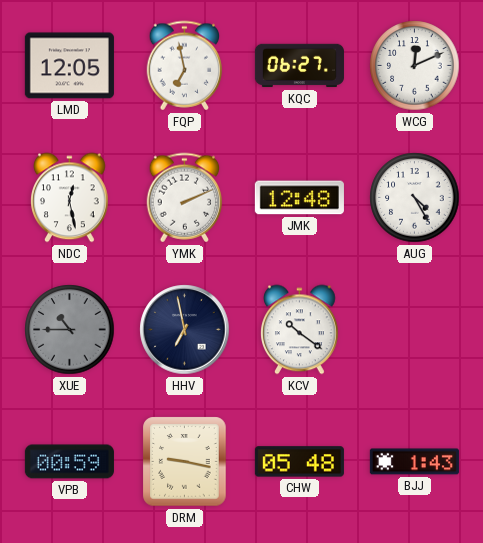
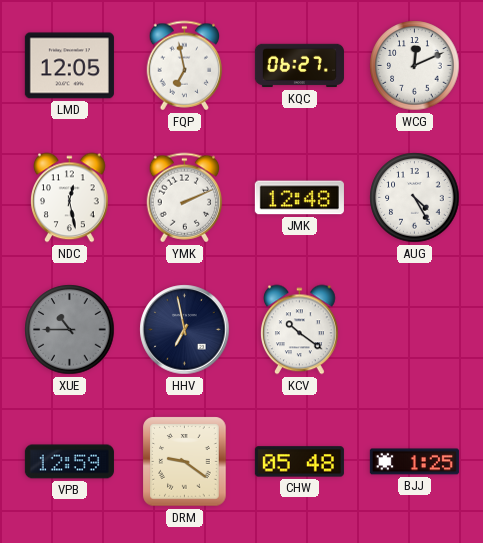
VPB: 00:59 -> 12:59 (69, 462)
DRM: 9:17 -> 9:21 (185, 462)
BJJ: 1:43 -> 1:25 (414, 462)
